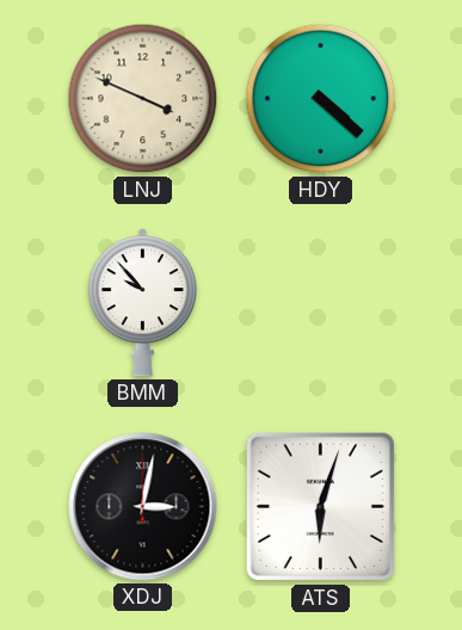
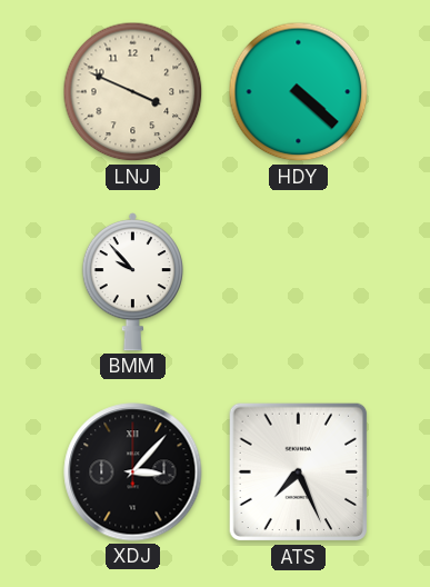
XDJ: 3:02 -> 3:07 (133, 472)
ATS: 6:03 -> 7:26 (299, 472)
